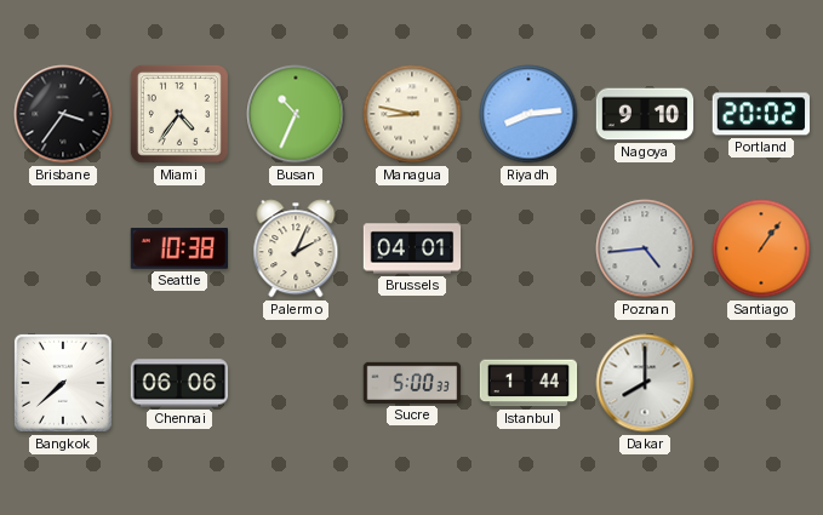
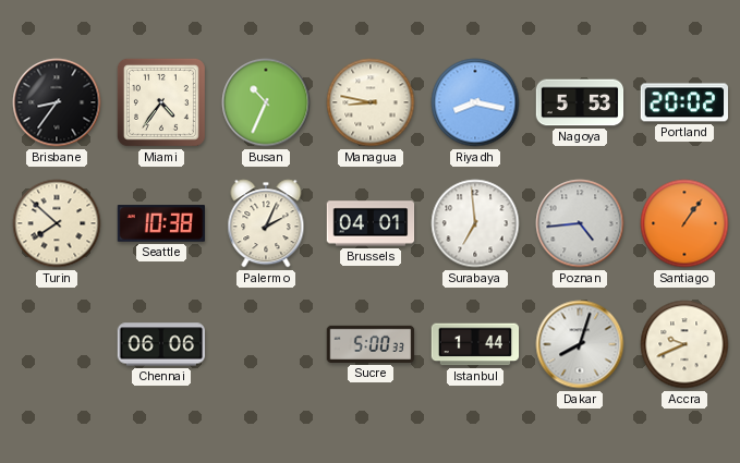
Brisbane: 3:36 -> 8:36 (57, 102)
Riyadh: 8:14 -> 8:17 (475, 102)
Nagoya: 9:10 -> 5:53 (580, 102)
Turin: none -> 7:52 (57, 223)
Surabaya: none -> 6:59 (475, 223)
Bangkok: 7:38 -> none (63, 383)
Dakar: 8:00 -> 8:03 (580, 344)
Accra: none -> 9:41 (684, 344)
